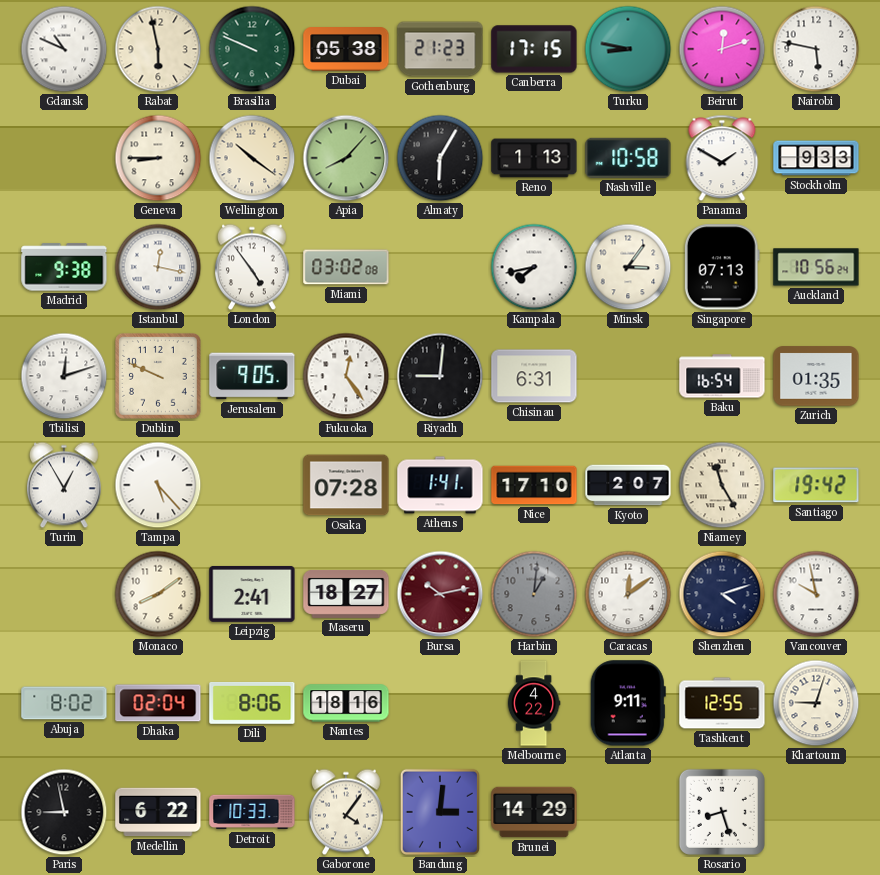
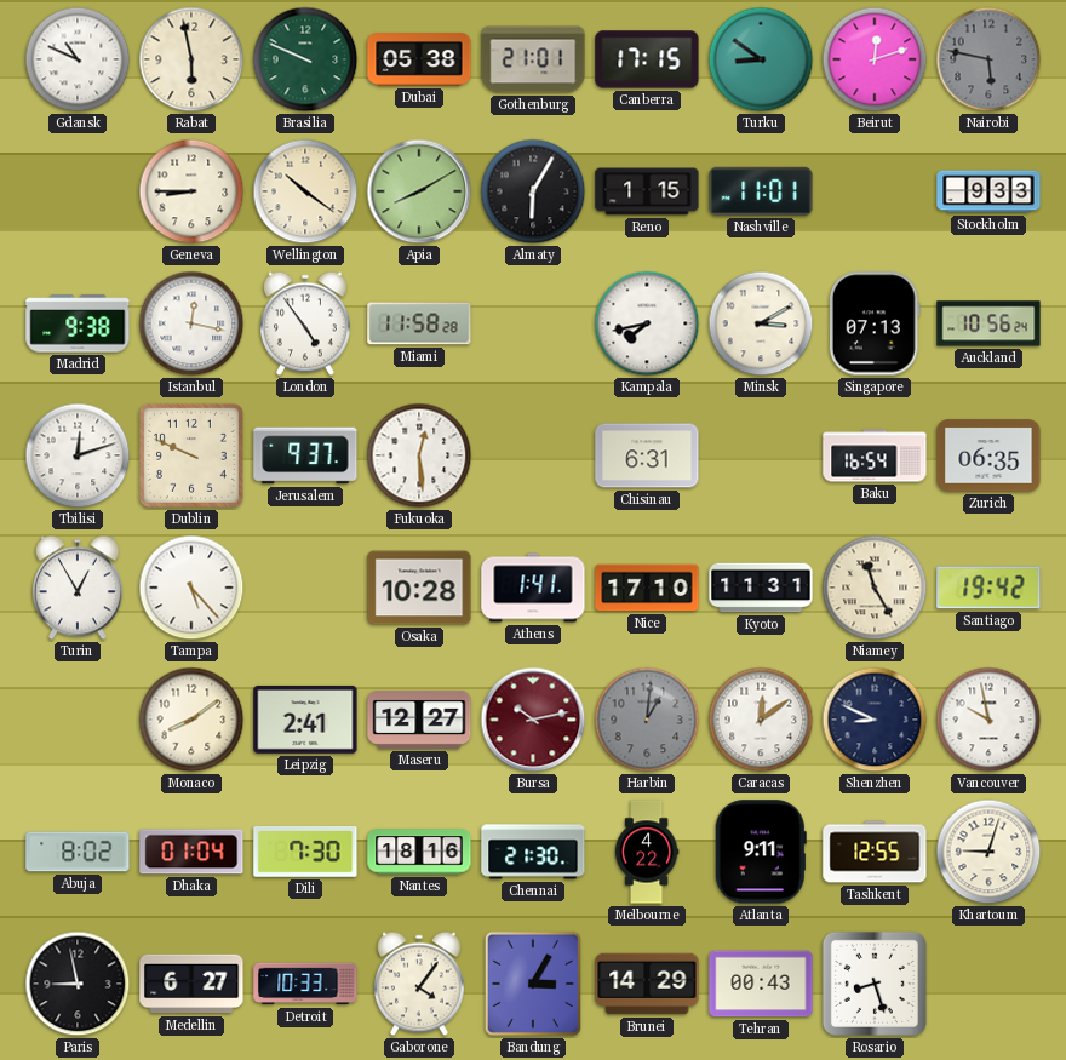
Gothenburg: 21:23 -> 21:01 (533, 59)
Turku: 8:47 -> 8:51 (761, 59)
Nairobi dial: white -> grey (988, 59)
Apia: 8:07 -> 8:10 (419, 191)
Reno: 1:13 -> 1:15 (647, 191)
Nashville: 10:58 -> 11:01 (761, 191)
Panama: 1:50 -> none (722, 158)
Miami: 03:02 -> 11:58 (419, 323)
Minsk: 3:06 -> 3:10 (761, 323)
Jerusalem: 9:05 -> 9:37 (305, 455)
Fukuoka: 12:24 -> 12:29 (419, 455)
Riyadh: 9:01 -> none (440, 376)
Zurich: 01:35 -> 06:35 (988, 455)
Osaka: 07:28 -> 10:28 (419, 588)
Kyoto: 2:07 -> 11:31 (761, 588)
Maseru: 18:27 -> 12:27 (419, 720)
Shenzhen: 4:12 -> 8:49 (875, 720)
Dhaka: 02:04 -> 01:04 (191, 852)
Dili: 8:06 -> 7:30 (305, 852)
Chennai: none -> 21:30 (533, 852)
Medellin: 6:22 -> 6:27 (191, 984)
Bandung: 3:01 -> 3:05 (533, 984)
Tehran: none -> 00:43 (761, 984)
